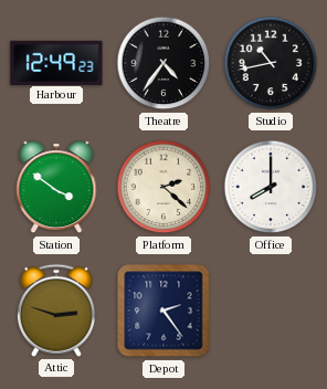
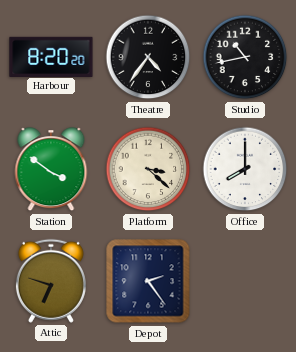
Harbour: 12:49 -> 8:20 (51, 56)
Platform: 2:22 -> 3:22 (148, 169)
Attic: 2:48 -> 6:48 (51, 281)
